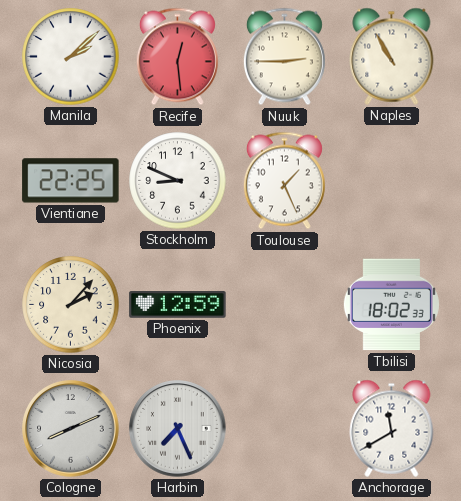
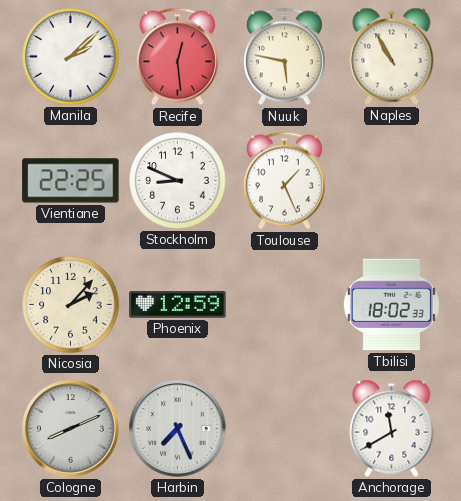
Nuuk: 2:45 -> 5:47 (284, 57)
